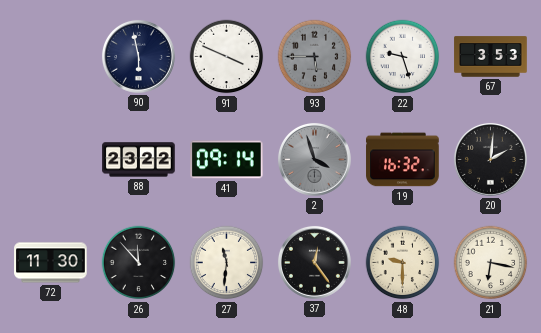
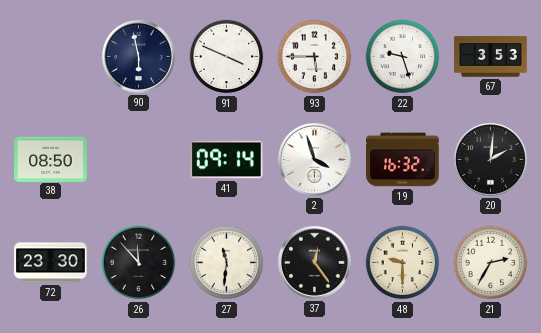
93 dial: grey -> white (315, 57)
38: none -> 08:50 (51, 159)
88: 23:22 -> none (139, 160)
2 dial: grey -> white (314, 159)
72: 11:30 -> 23:30 (51, 263)
21: 6:17 -> 2:35 (491, 263)
